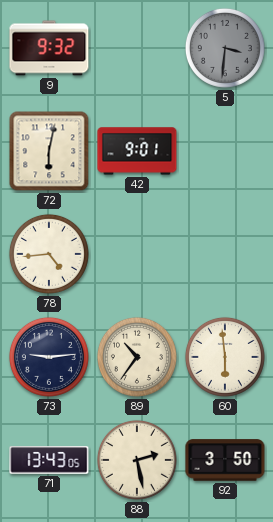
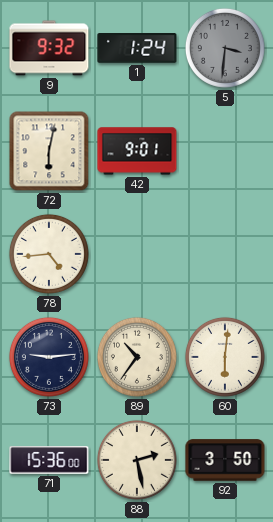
1: none -> 1:24 (137, 49)
60: 5:59 -> 6:01 (225, 357)
71: 13:43 -> 15:36 (49, 460)
